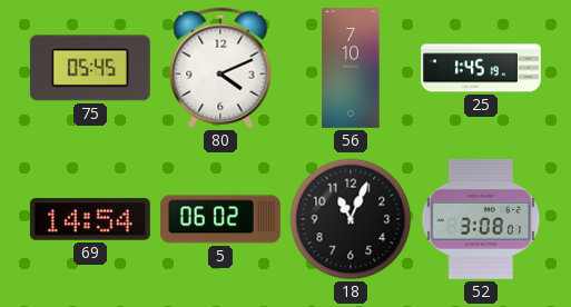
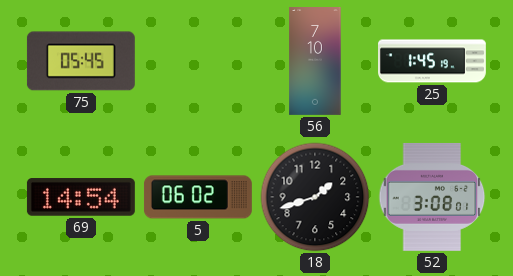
80: 4:11 -> none (220, 68)
18: 11:04 -> 1:42 (315, 197)
